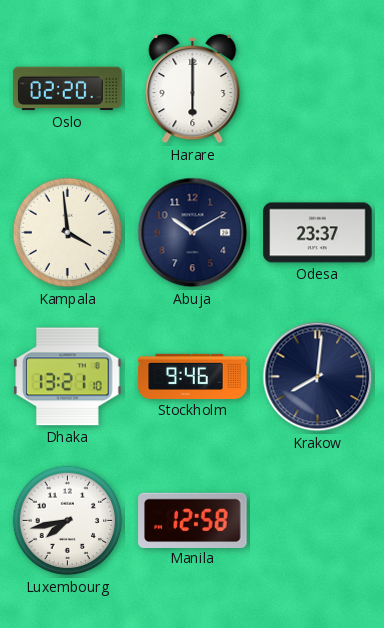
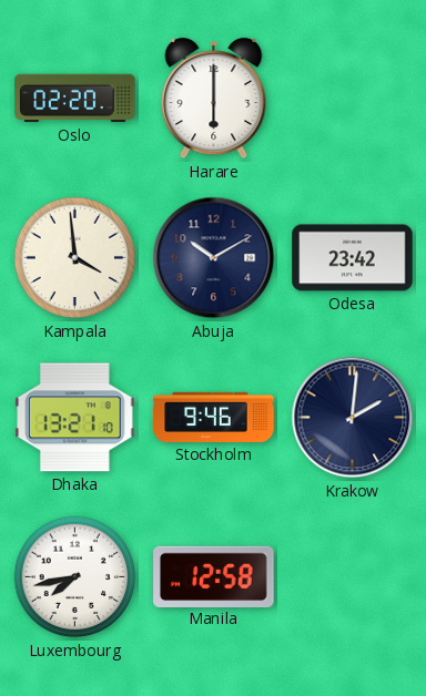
Odesa: 23:37 -> 23:42 (353, 258)
Krakow: 8:01 -> 2:01 (353, 418)
